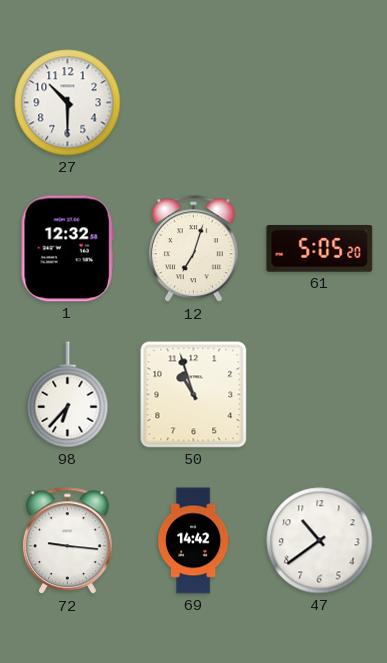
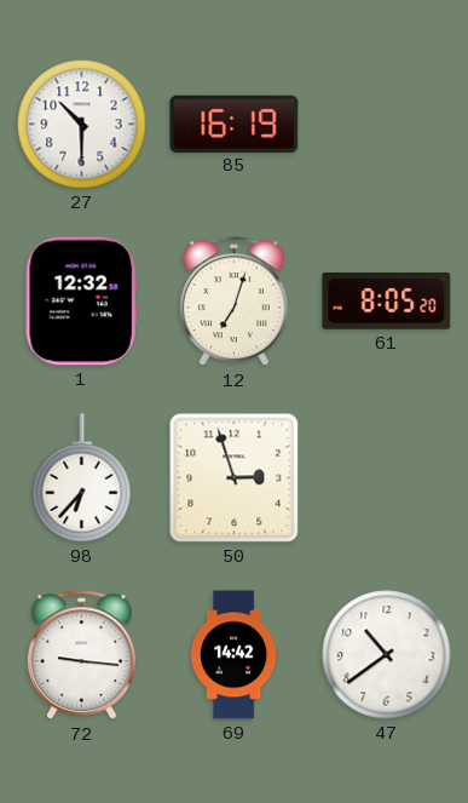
85: none -> 16:19 (235, 124)
61: 5:05 -> 8:05 (387, 300)
50: 10:57 -> 2:57 (235, 478)
